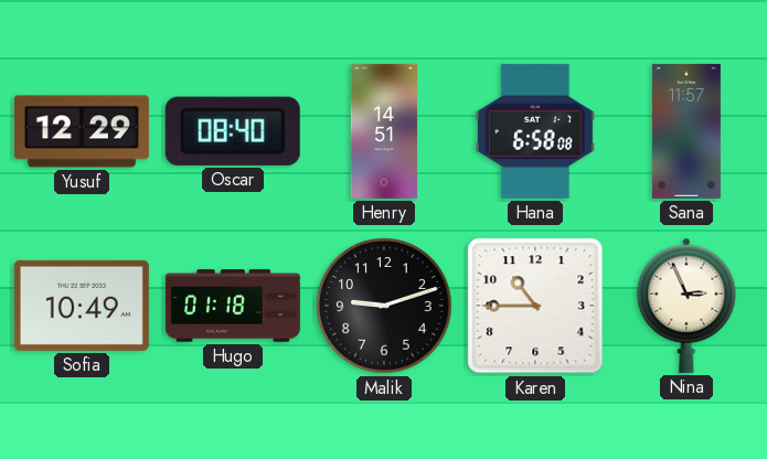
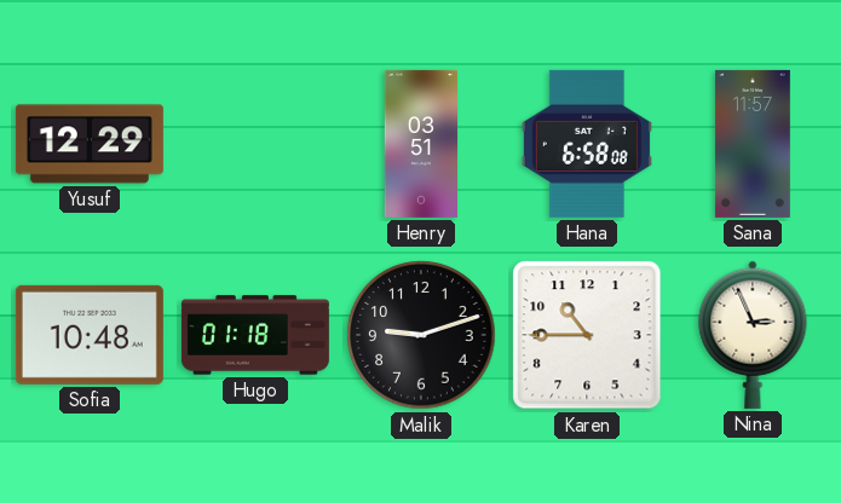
Oscar: 08:40 -> none (233, 131)
Henry: 14:51 -> 03:51 (420, 144)
Sofia: 10:49 -> 10:48 (90, 335)
